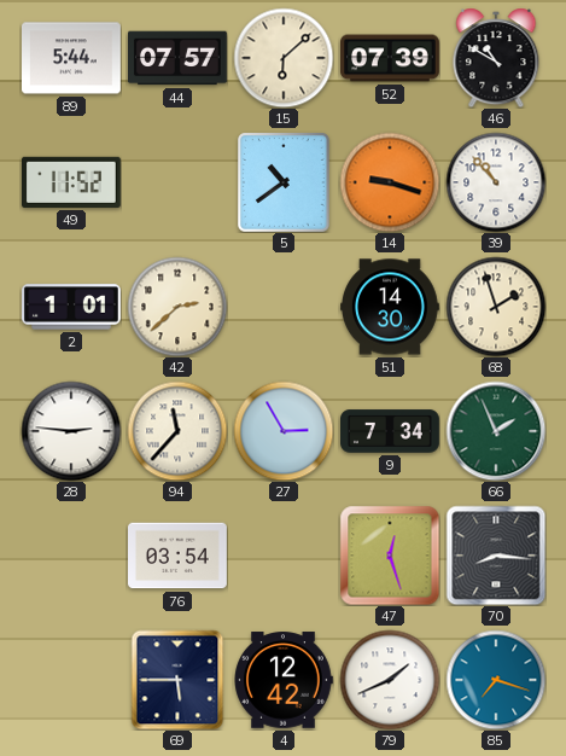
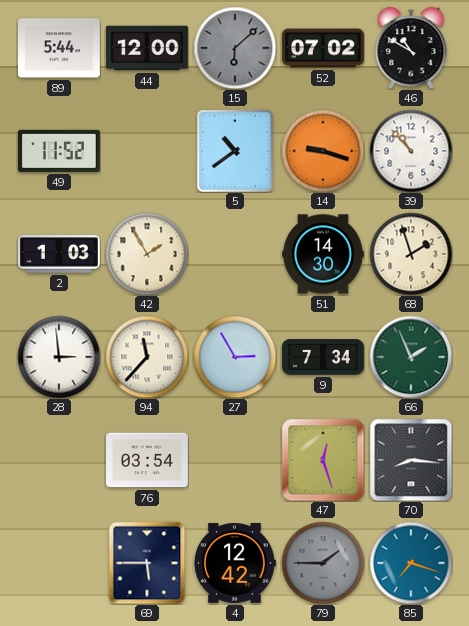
44: 07:57 -> 12:00 (148, 48)
15 dial: cream -> grey (235, 48)
52: 07:39 -> 07:02 (324, 48)
2: 1:01 -> 1:03 (60, 254)
42: 2:38 -> 1:55 (147, 254)
28: 2:46 -> 2:59 (59, 357)
79: 1:41 -> 1:45 (323, 563)
79 dial: white -> grey (323, 563)
